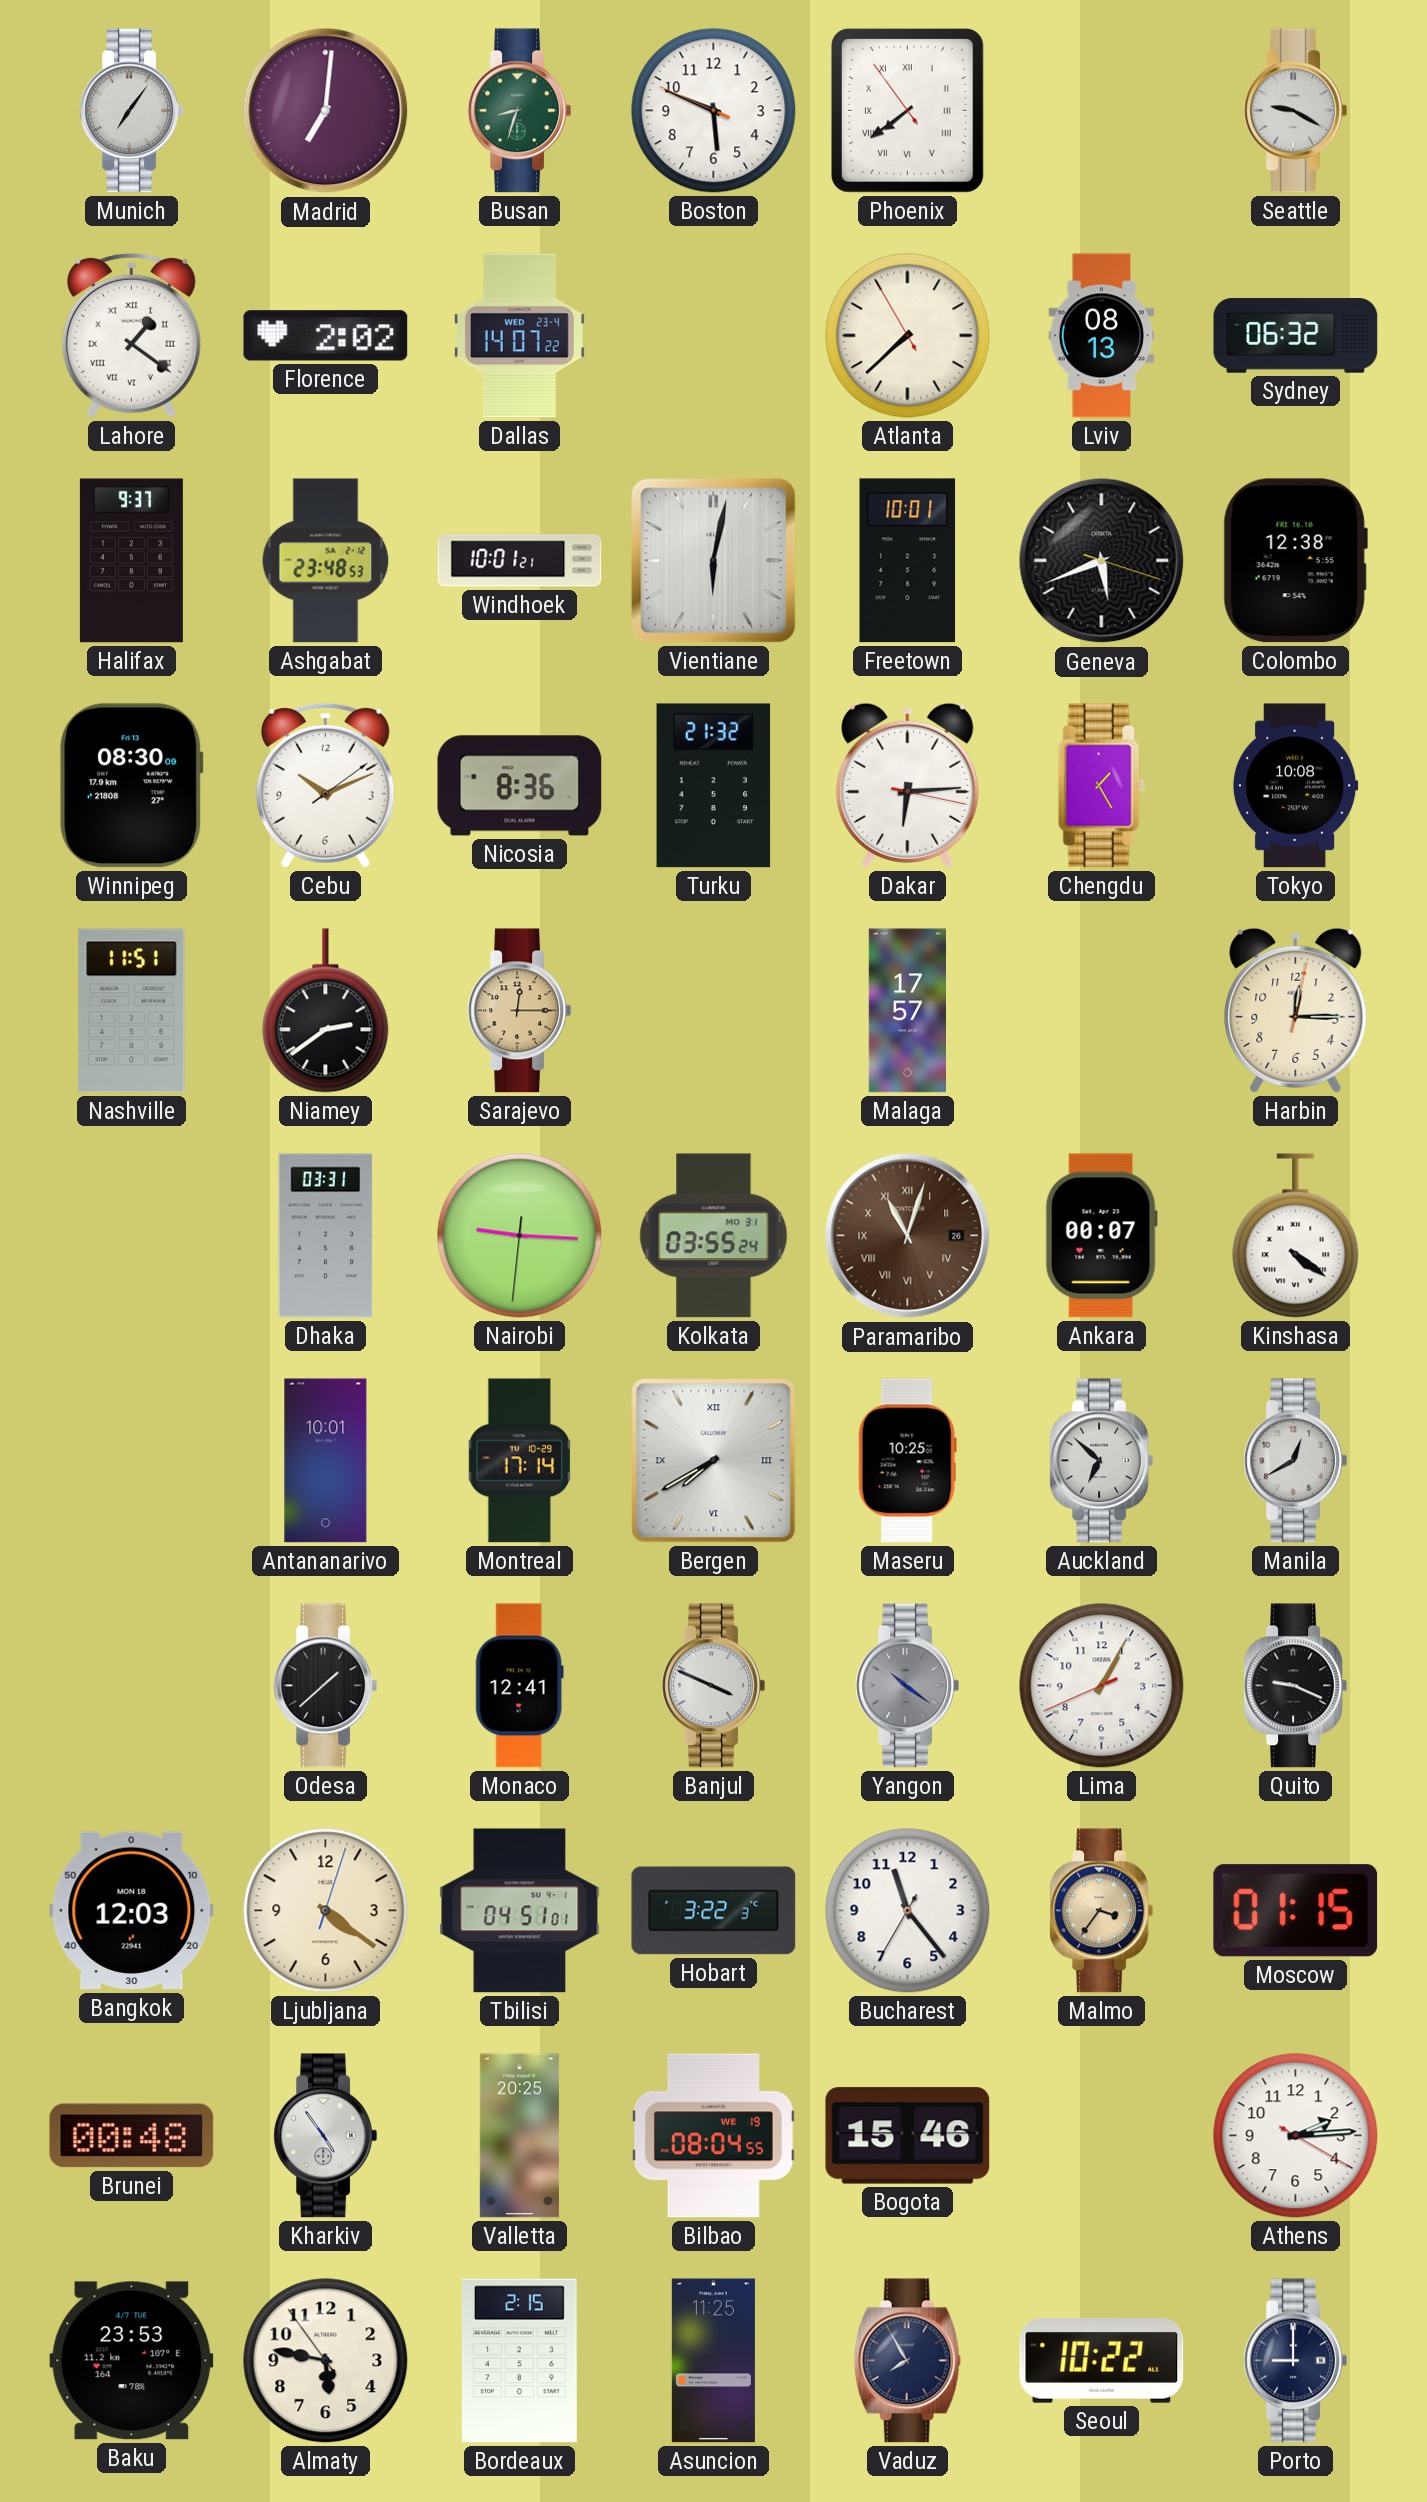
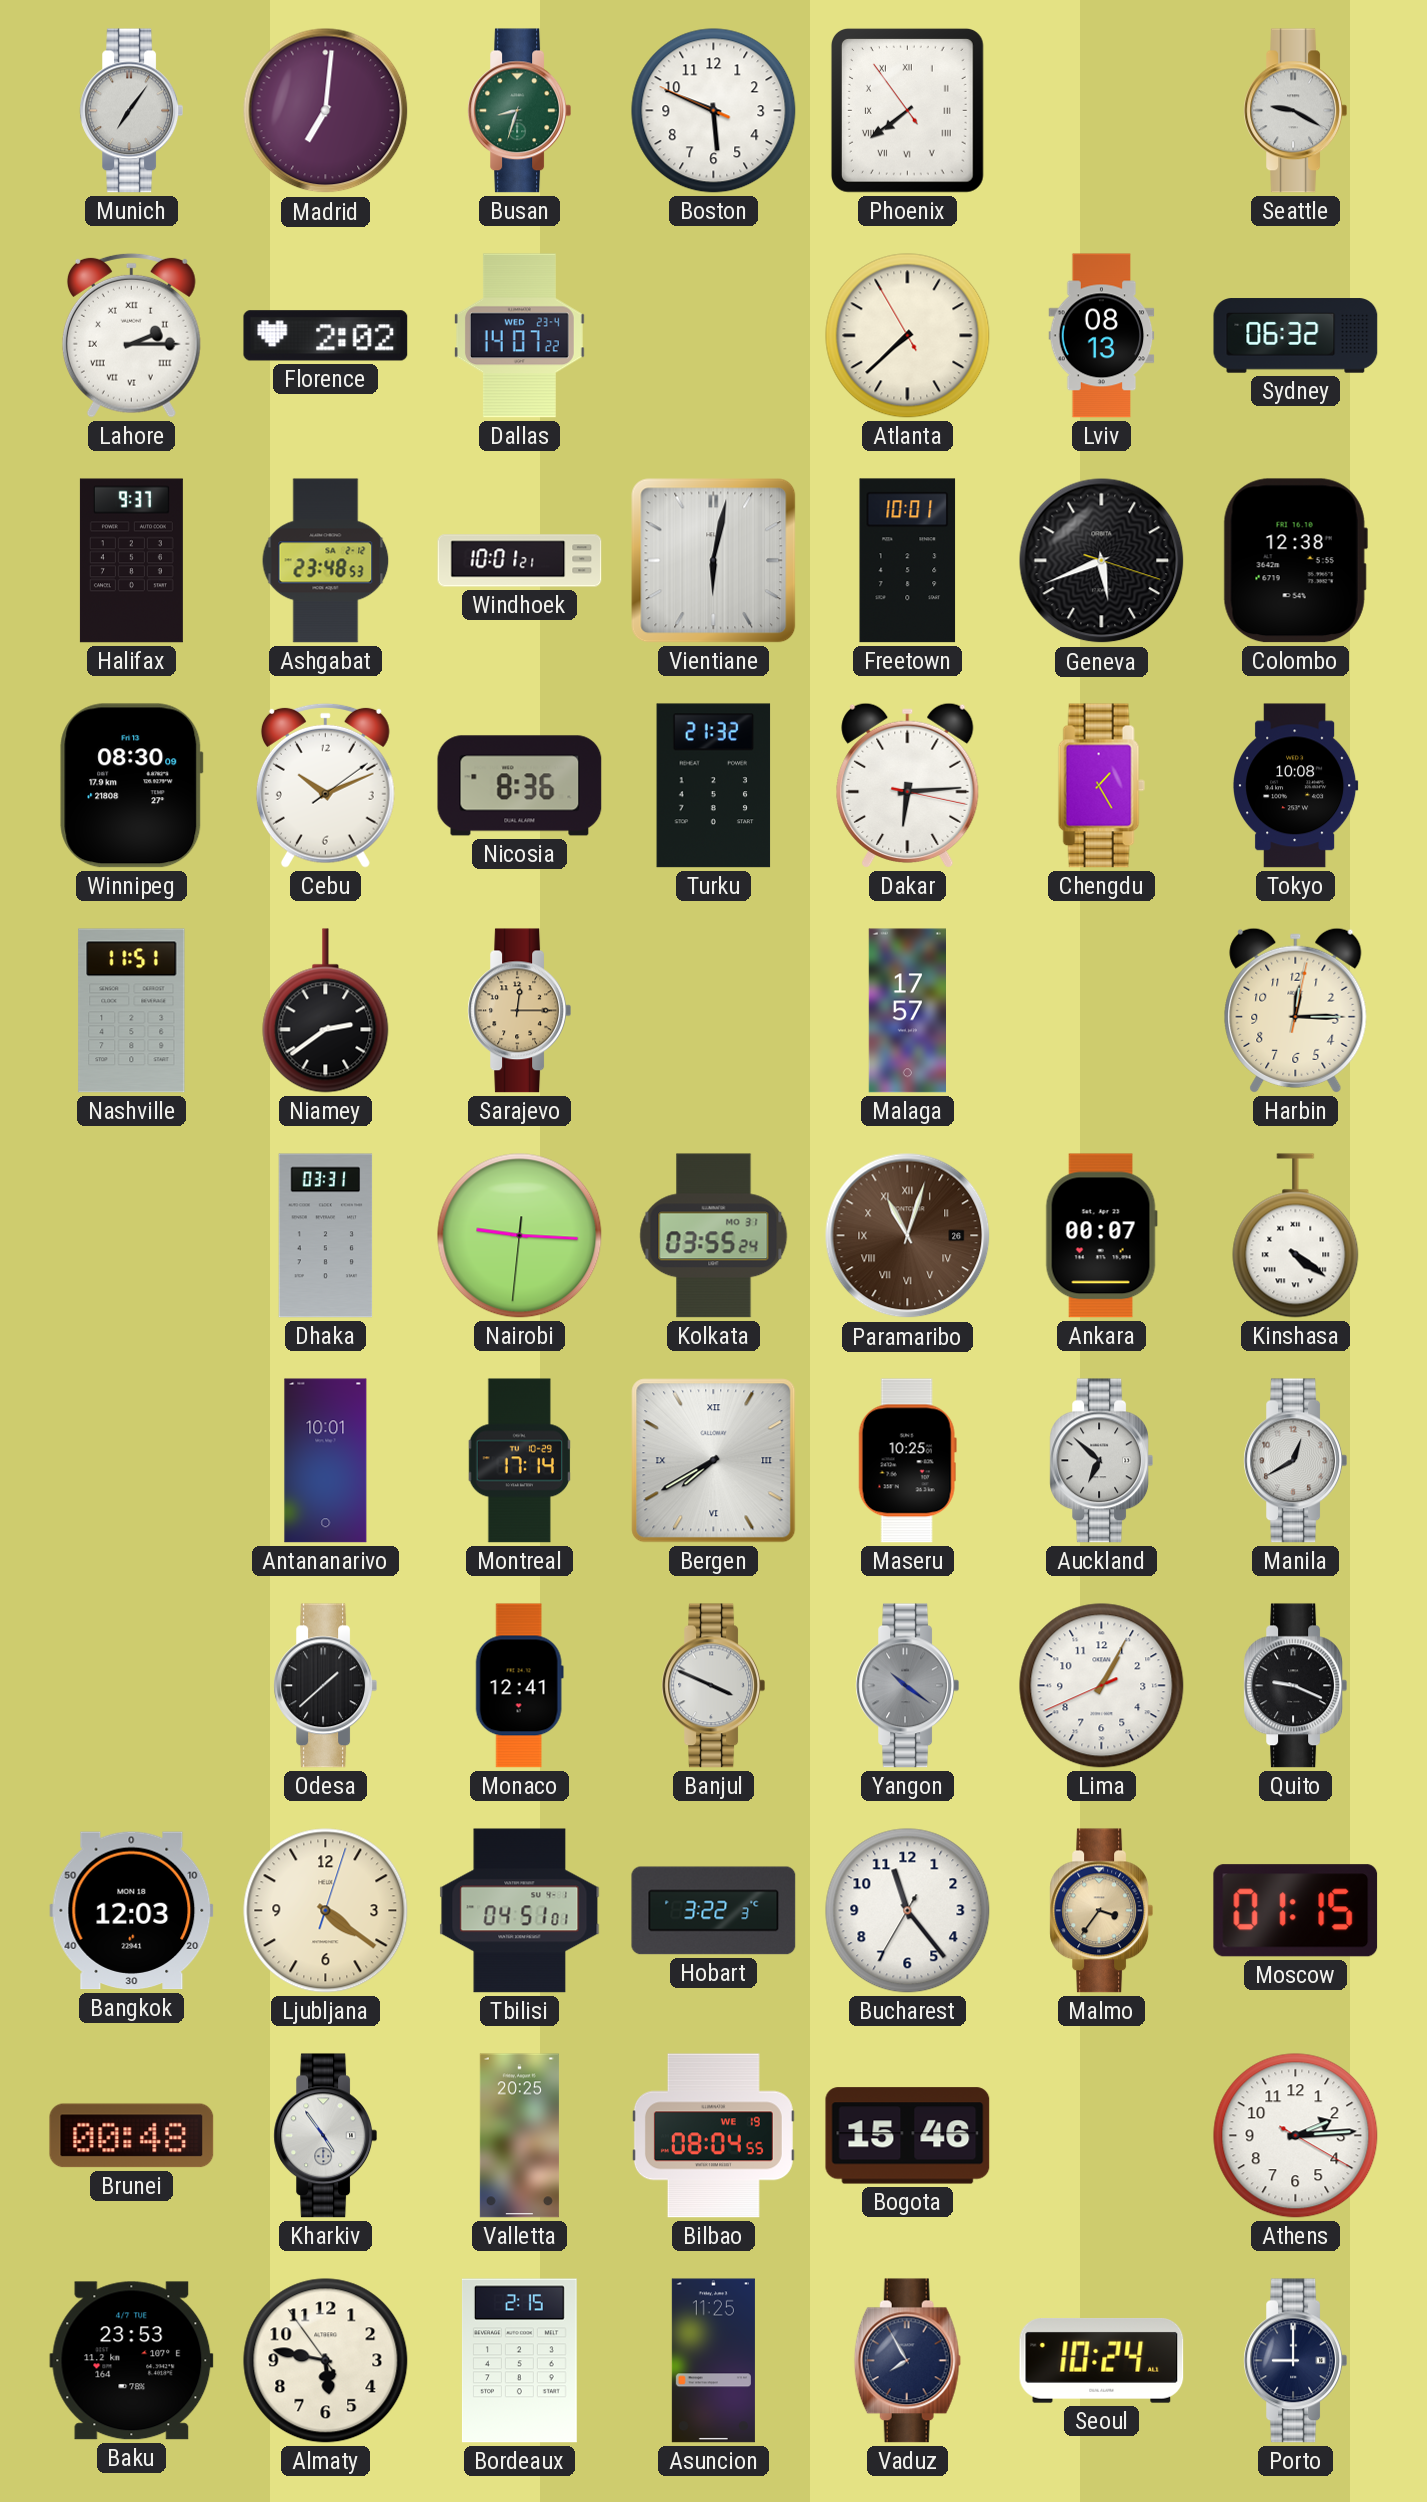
Lahore: 1:21 -> 2:15 (131, 335)
Seoul: 10:22 -> 10:24 (1102, 2361)
